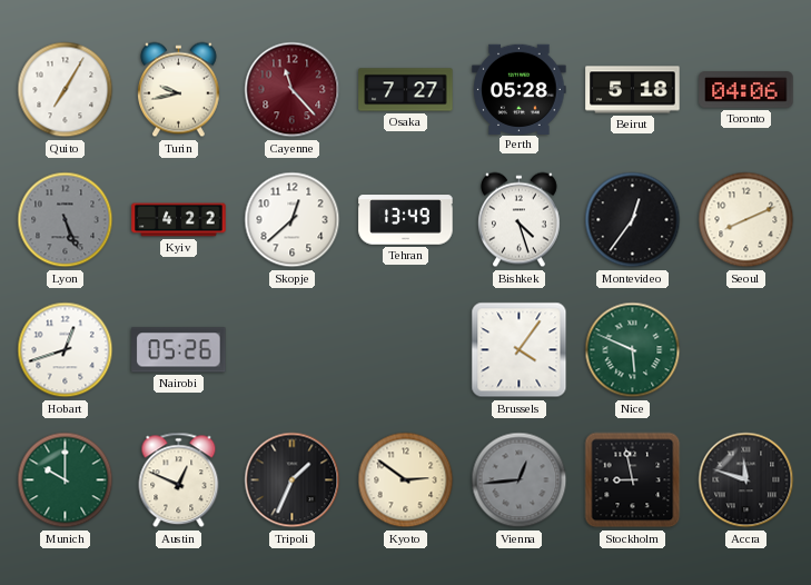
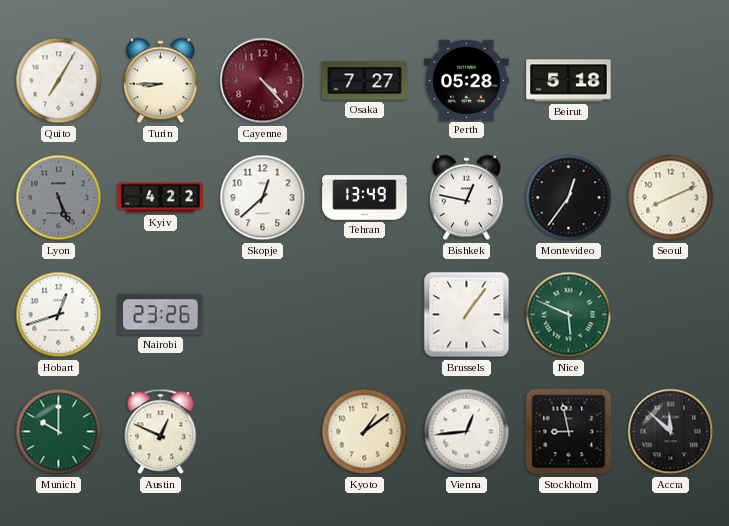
Turin: 9:43 -> 8:45 (160, 81)
Cayenne: 11:23 -> 4:23 (263, 81)
Toronto: 04:06 -> none (746, 90)
Bishkek: 4:27 -> 12:47 (466, 198)
Nairobi: 05:26 -> 23:26 (161, 315)
Brussels: 4:06 -> 1:06 (467, 315)
Tripoli: 1:34 -> none (293, 480)
Kyoto: 2:51 -> 1:09 (365, 432)
Vienna dial: grey -> white (467, 432)
Accra: 11:48 -> 11:52 (671, 432)
